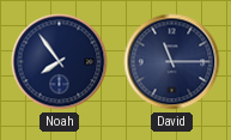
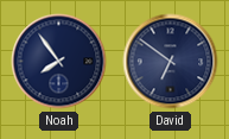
David: 11:15 -> 6:51 (171, 62)
